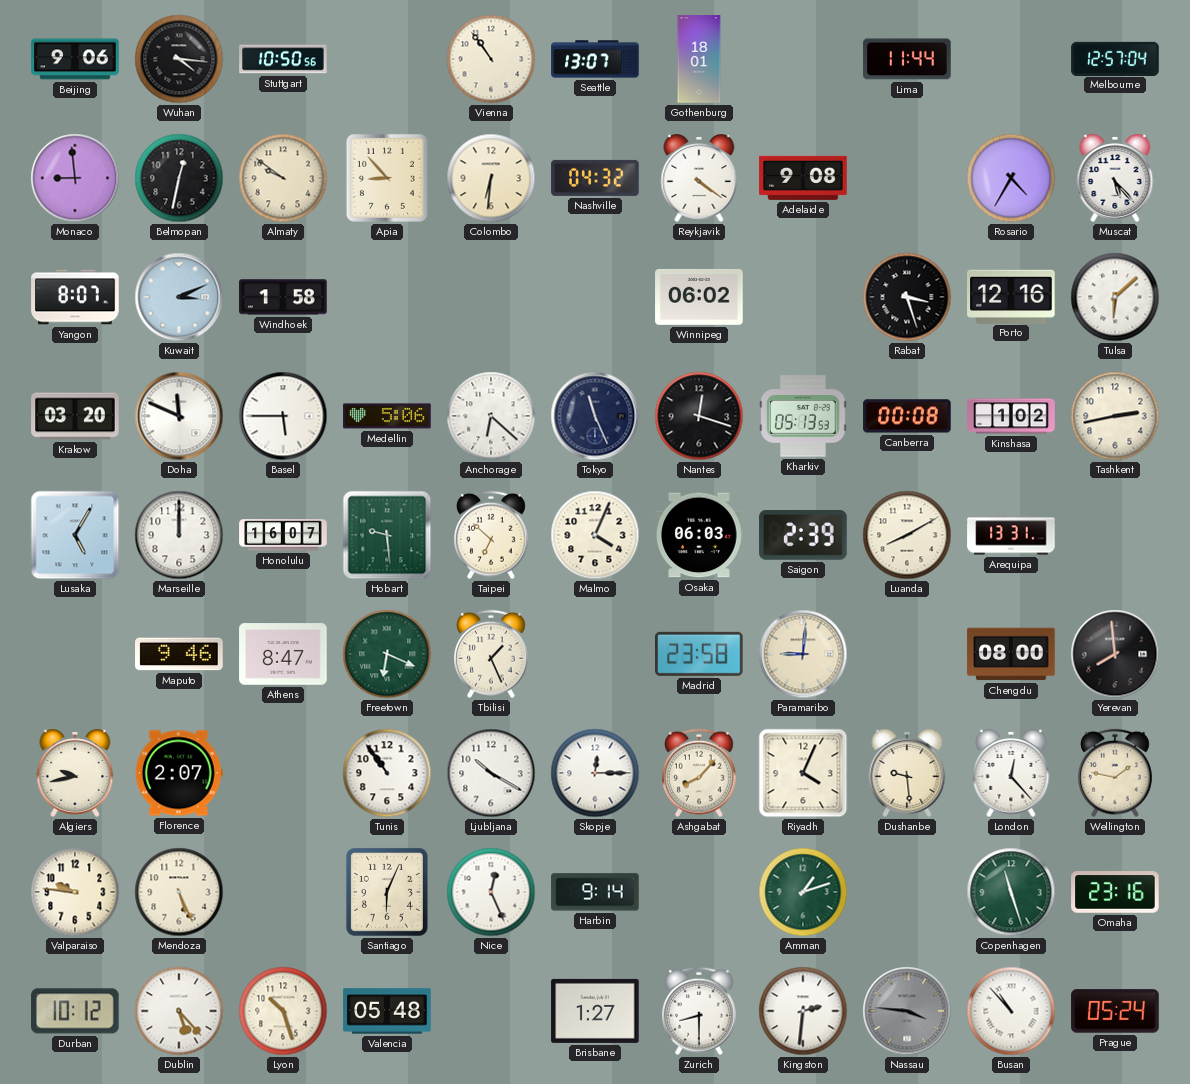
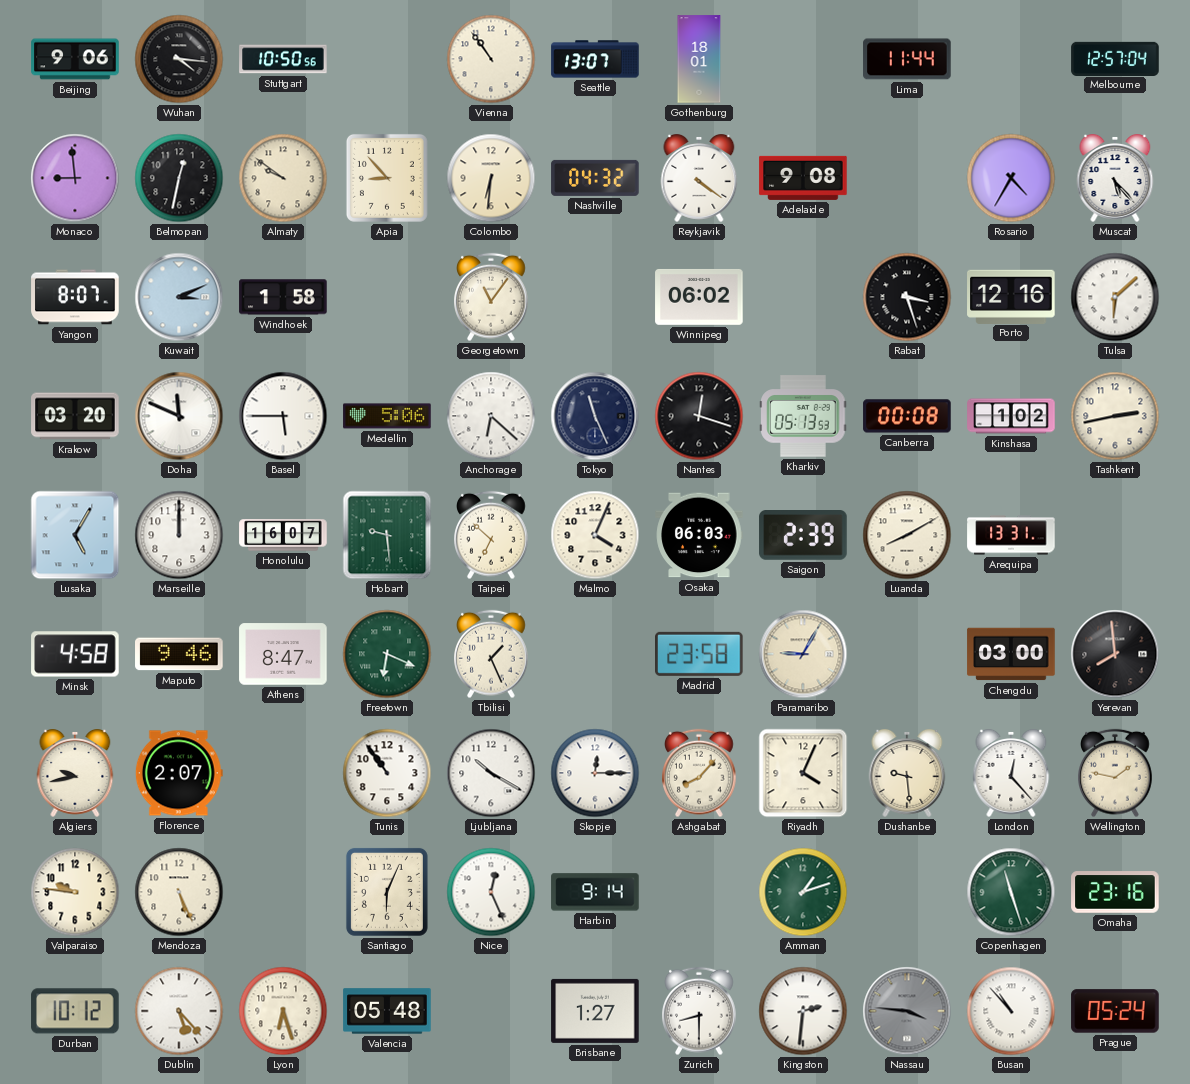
Georgetown: none -> 11:06 (492, 297)
Minsk: none -> 4:58 (75, 654)
Paramaribo: 9:01 -> 9:05 (803, 654)
Chengdu: 08:00 -> 03:00 (1011, 654)
Lyon: 10:27 -> 6:27 (283, 1011)
